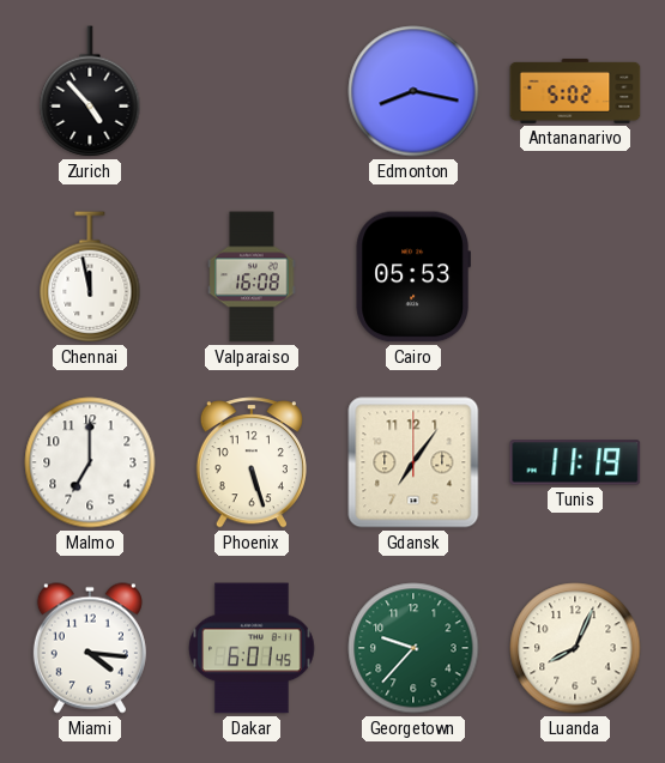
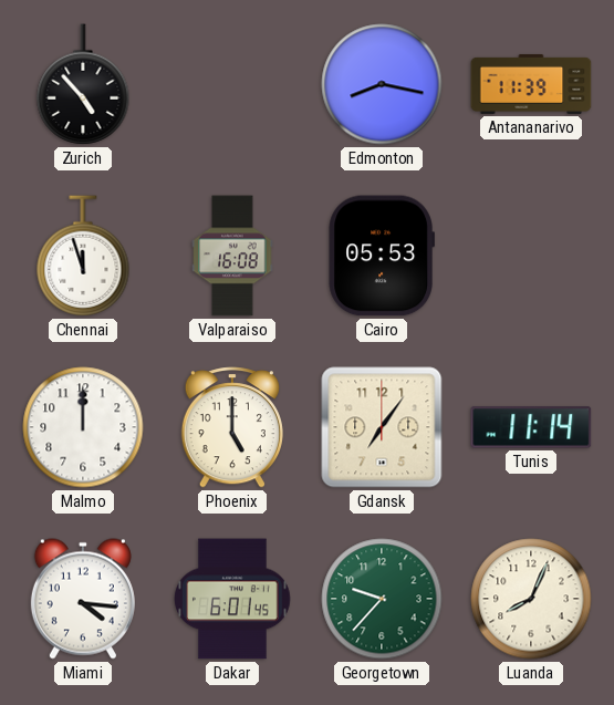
Antananarivo: 5:02 -> 11:39 (531, 84)
Chennai: 11:58 -> 11:57 (83, 256)
Malmo: 7:00 -> 12:00 (83, 427)
Phoenix: 5:27 -> 5:00 (232, 427)
Tunis: 11:19 -> 11:14 (531, 427)
